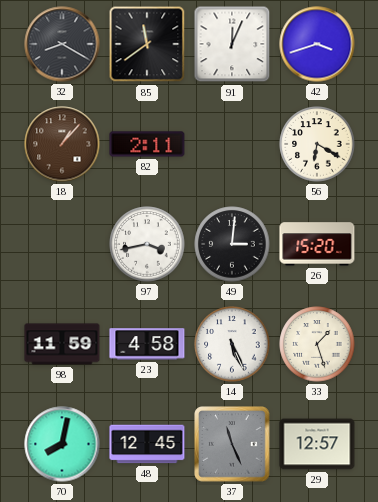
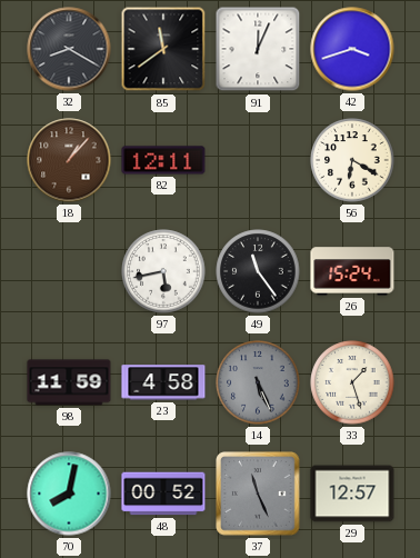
82: 2:11 -> 12:11 (163, 160)
97: 3:43 -> 5:43 (163, 271)
49: 3:01 -> 11:24 (258, 271)
26: 15:20 -> 15:24 (352, 271)
14 dial: white -> grey (258, 382)
48: 12:45 -> 00:52 (163, 494)
